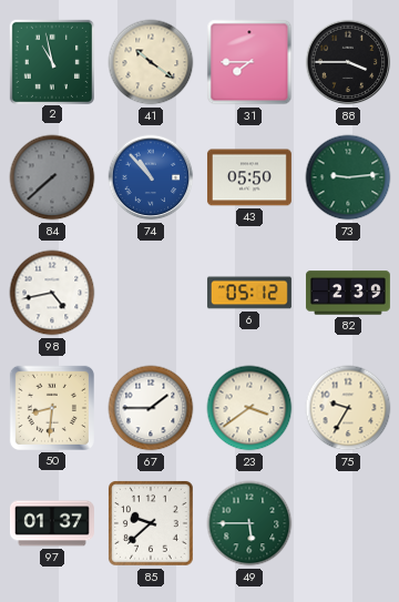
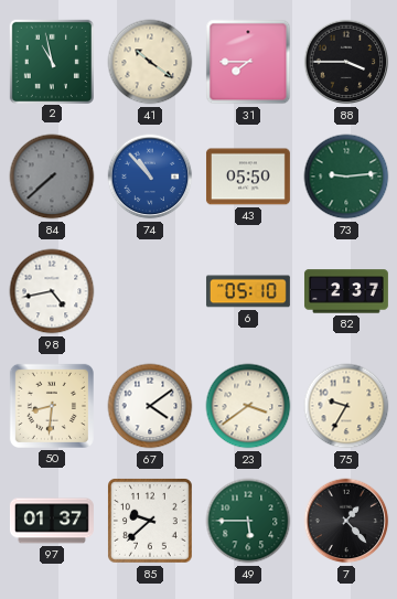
6: 05:12 -> 05:10 (248, 291)
82: 2:39 -> 2:37 (346, 291)
67: 1:45 -> 4:09 (150, 406)
7: none -> 1:23 (346, 521)
